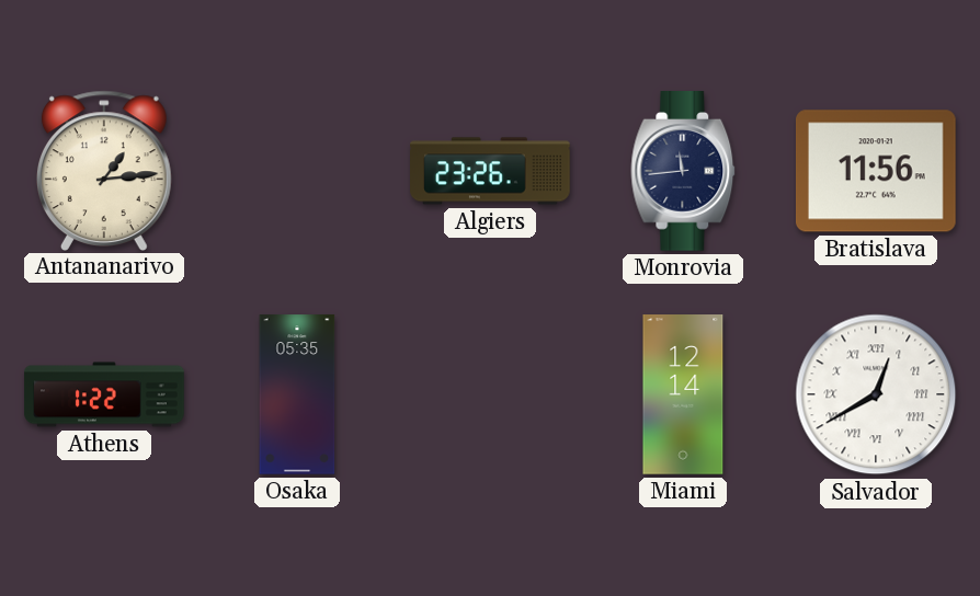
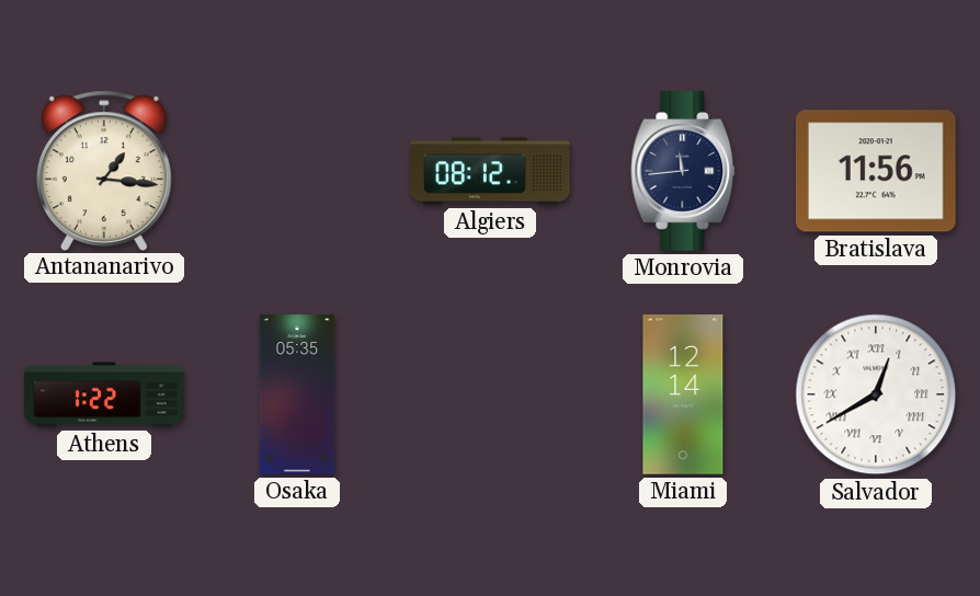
Antananarivo: 1:14 -> 1:16 (104, 170)
Algiers: 23:26 -> 08:12 (490, 171)
